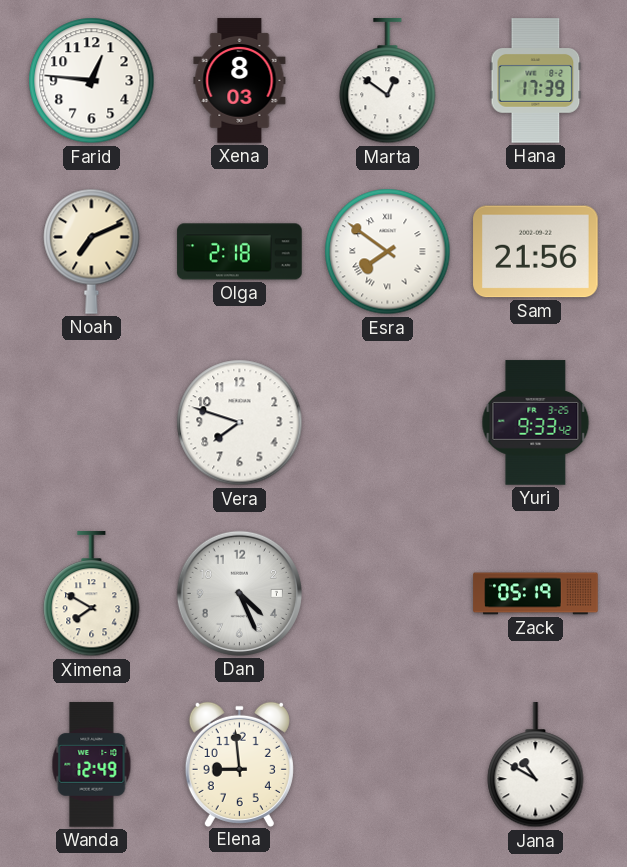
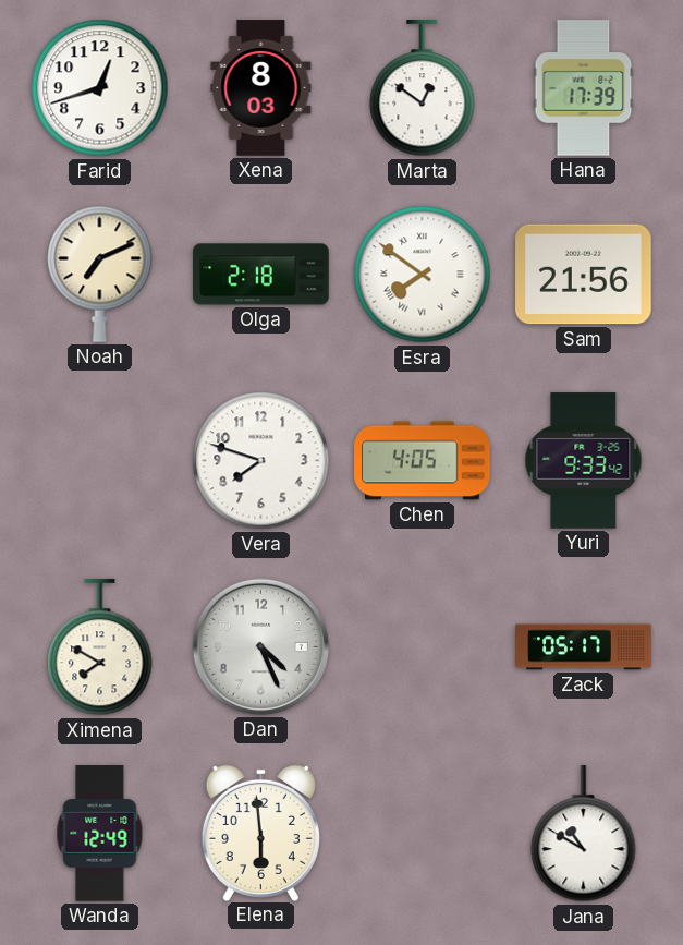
Farid: 12:46 -> 12:42 (100, 88)
Chen: none -> 4:05 (423, 461)
Zack: 05:19 -> 05:17 (584, 647)
Elena: 8:59 -> 5:59 (260, 833)
